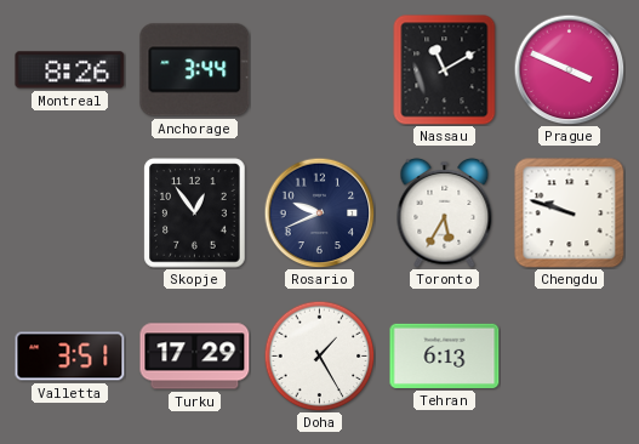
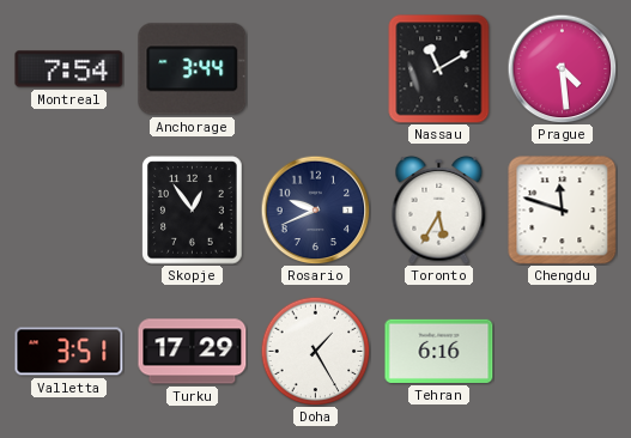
Montreal: 8:26 -> 7:54 (69, 69)
Prague: 3:49 -> 4:29 (562, 68)
Chengdu: 9:48 -> 11:48 (563, 211)
Tehran: 6:13 -> 6:16 (439, 351)
